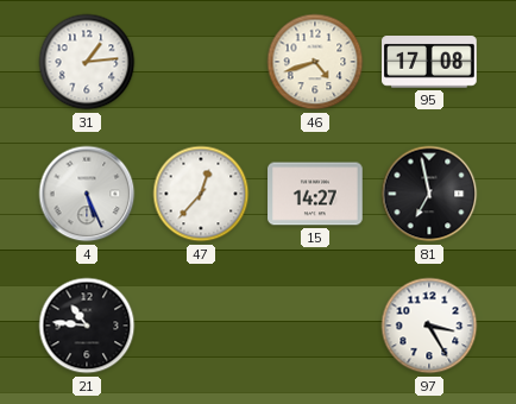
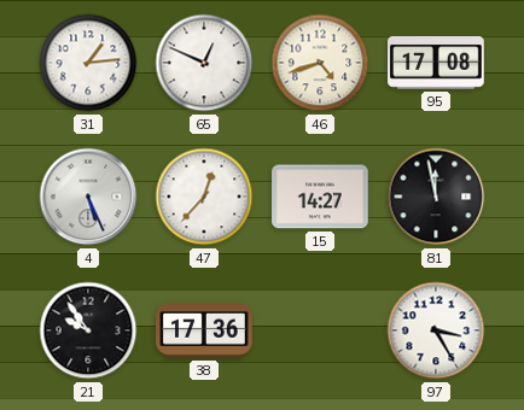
65: none -> 12:49 (204, 63)
81: 6:58 -> 11:58 (436, 197)
21: 10:46 -> 9:54 (88, 330)
38: none -> 17:36 (204, 330)
